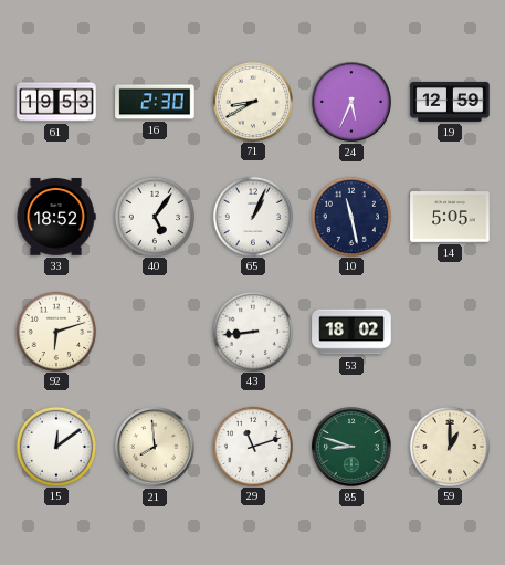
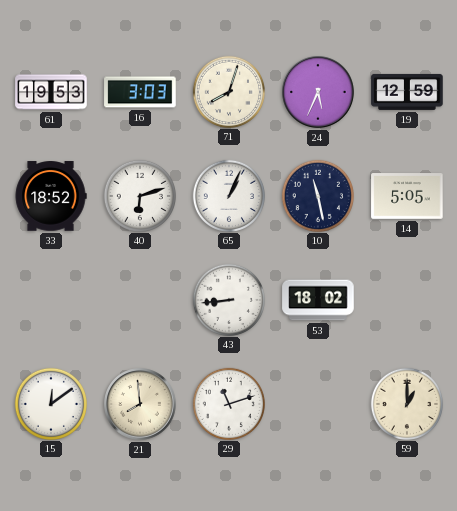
16: 2:30 -> 3:03 (140, 92)
71: 8:40 -> 8:03 (228, 91)
40: 5:06 -> 6:12 (139, 195)
92: 6:12 -> none (55, 331)
85: 8:48 -> none (351, 447)
